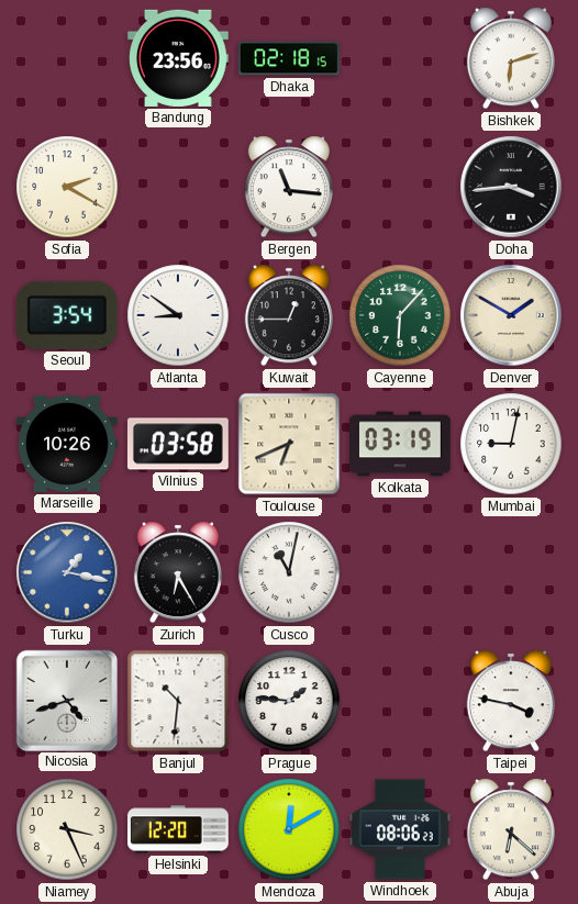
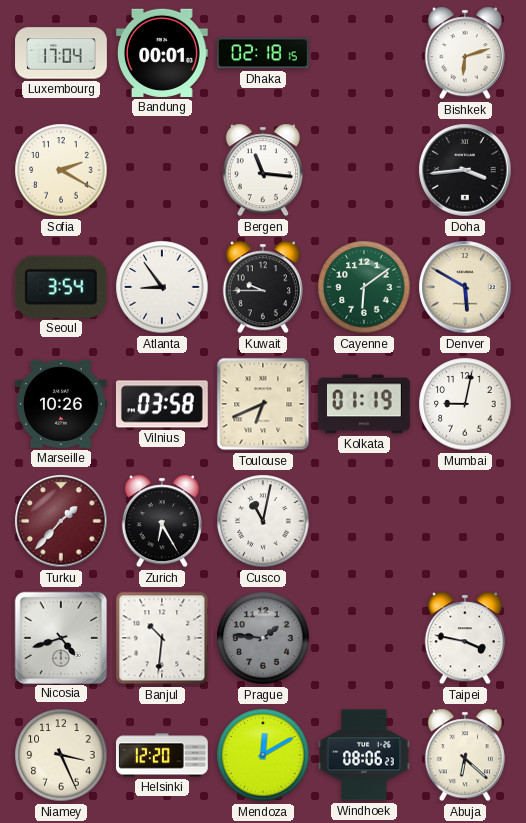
Luxembourg: none -> 17:04 (61, 53)
Bandung: 23:56 -> 00:01 (163, 53)
Atlanta: 8:51 -> 8:54 (162, 287)
Kuwait: 12:45 -> 9:45 (263, 287)
Cayenne: 6:07 -> 6:09 (364, 287)
Denver: 1:50 -> 5:50 (465, 287)
Kolkata: 03:19 -> 01:19 (365, 404)
Turku: 1:17 -> 1:37 (61, 521)
Turku dial: blue -> burgundy (61, 521)
Prague dial: white -> grey (263, 638)
